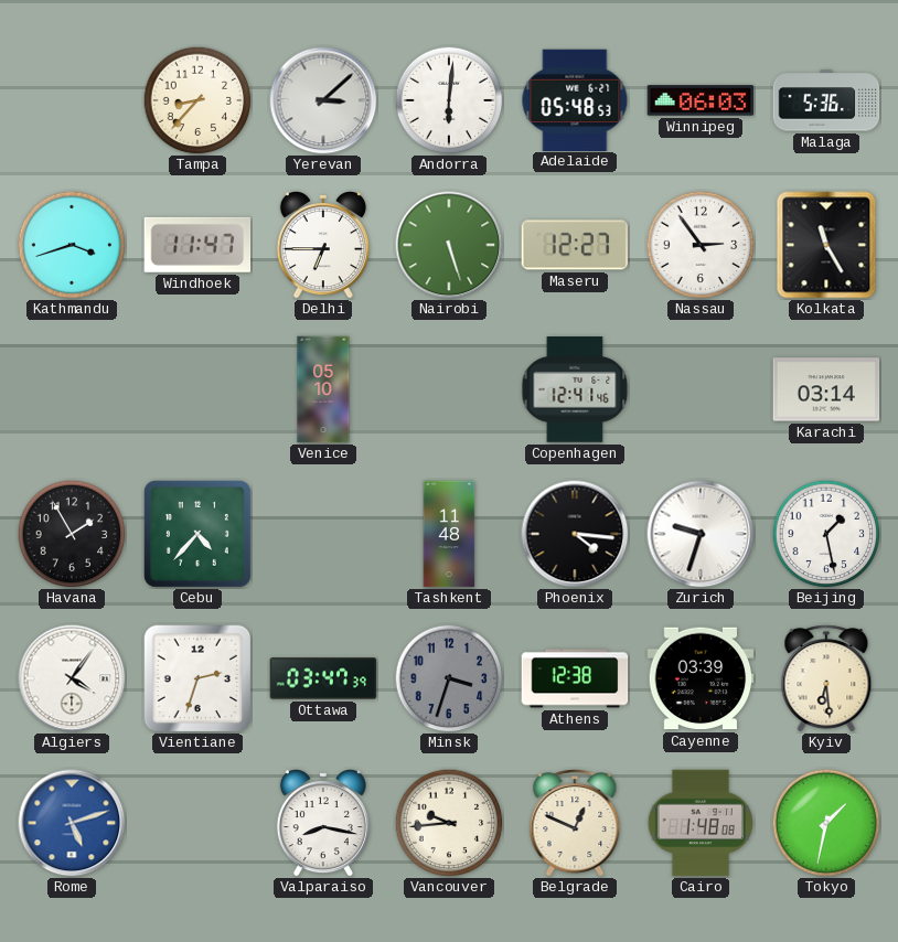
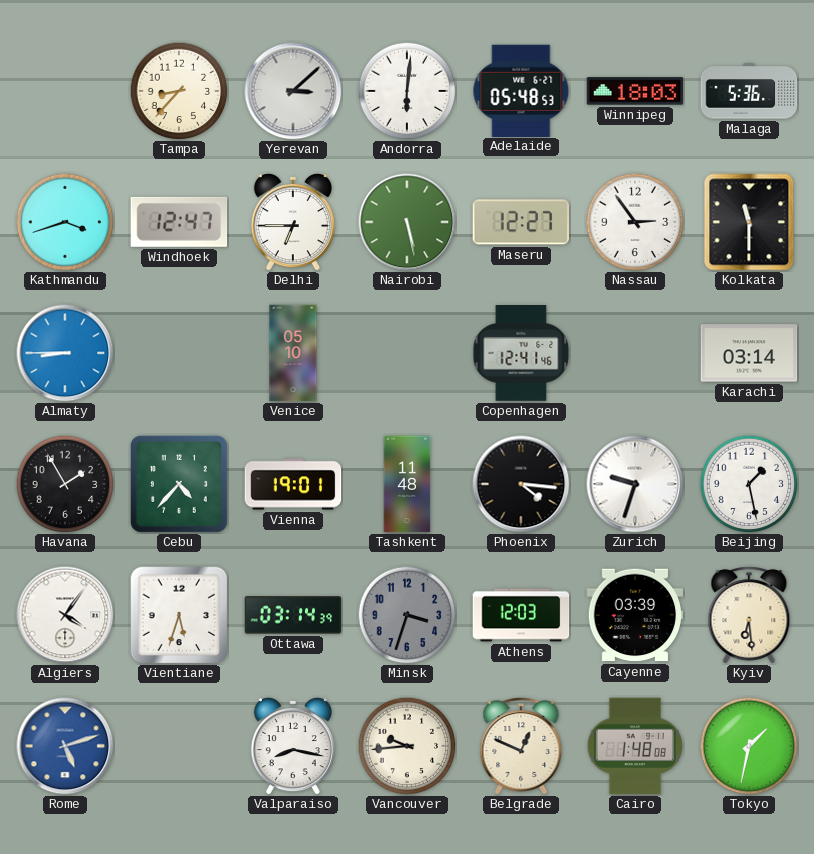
Winnipeg: 06:03 -> 18:03 (635, 91)
Windhoek: 11:47 -> 12:47 (179, 222)
Nairobi: 5:27 -> 5:28 (407, 222)
Kolkata: 11:25 -> 11:30 (749, 222)
Almaty: none -> 8:45 (65, 353)
Vienna: none -> 19:01 (293, 484)
Vientiane: 2:33 -> 5:33 (179, 615)
Ottawa: 03:47 -> 03:14 (293, 615)
Athens: 12:38 -> 12:03 (521, 615)
